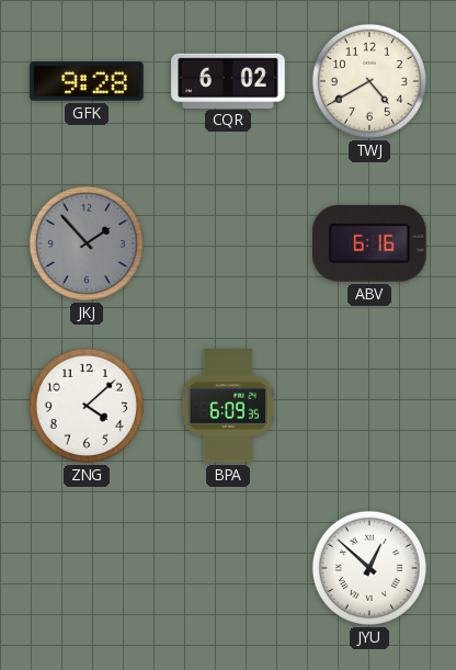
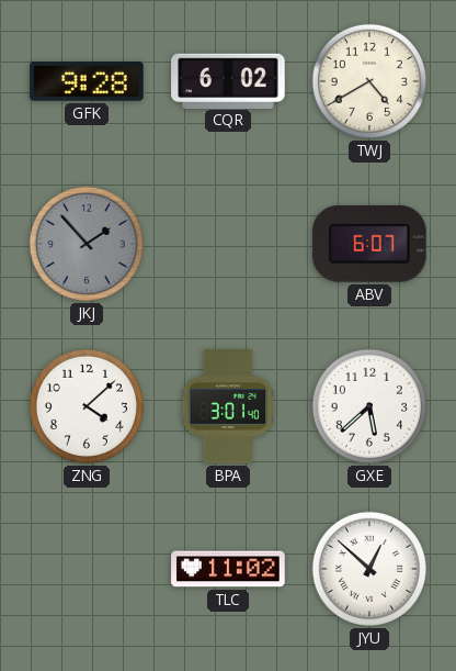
ABV: 6:16 -> 6:07 (371, 244)
BPA: 6:09 -> 3:01 (227, 406)
GXE: none -> 5:38 (369, 406)
TLC: none -> 11:02 (228, 569)
